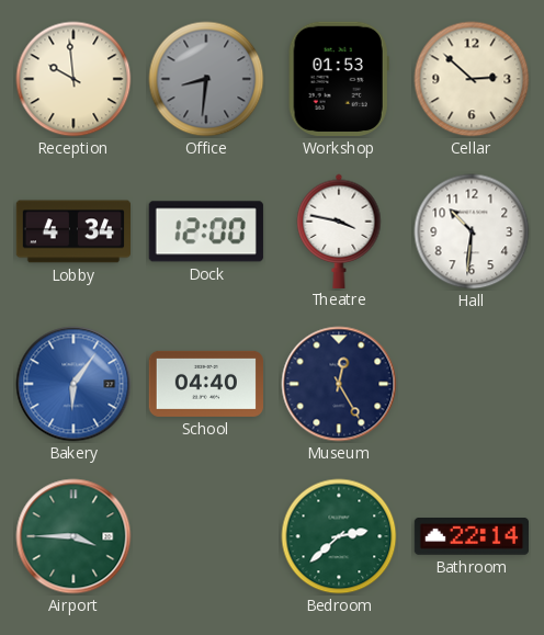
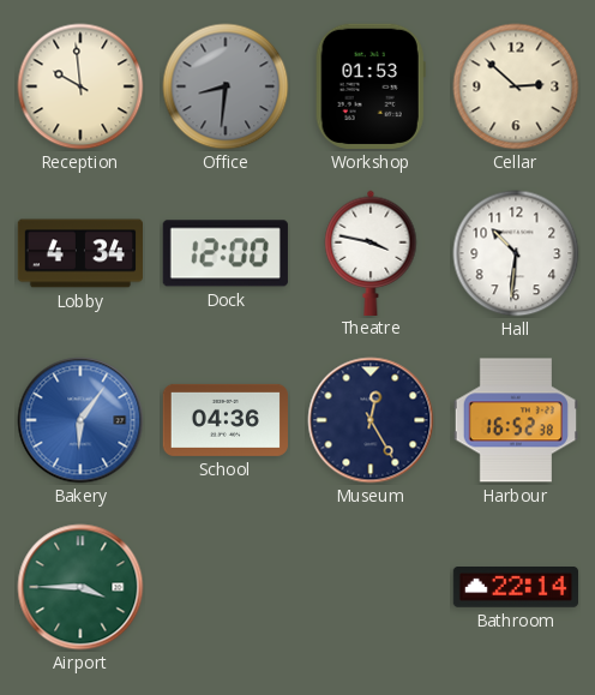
School: 04:40 -> 04:36 (224, 420)
Harbour: none -> 16:52 (515, 420)
Bedroom: 2:38 -> none (339, 536)
